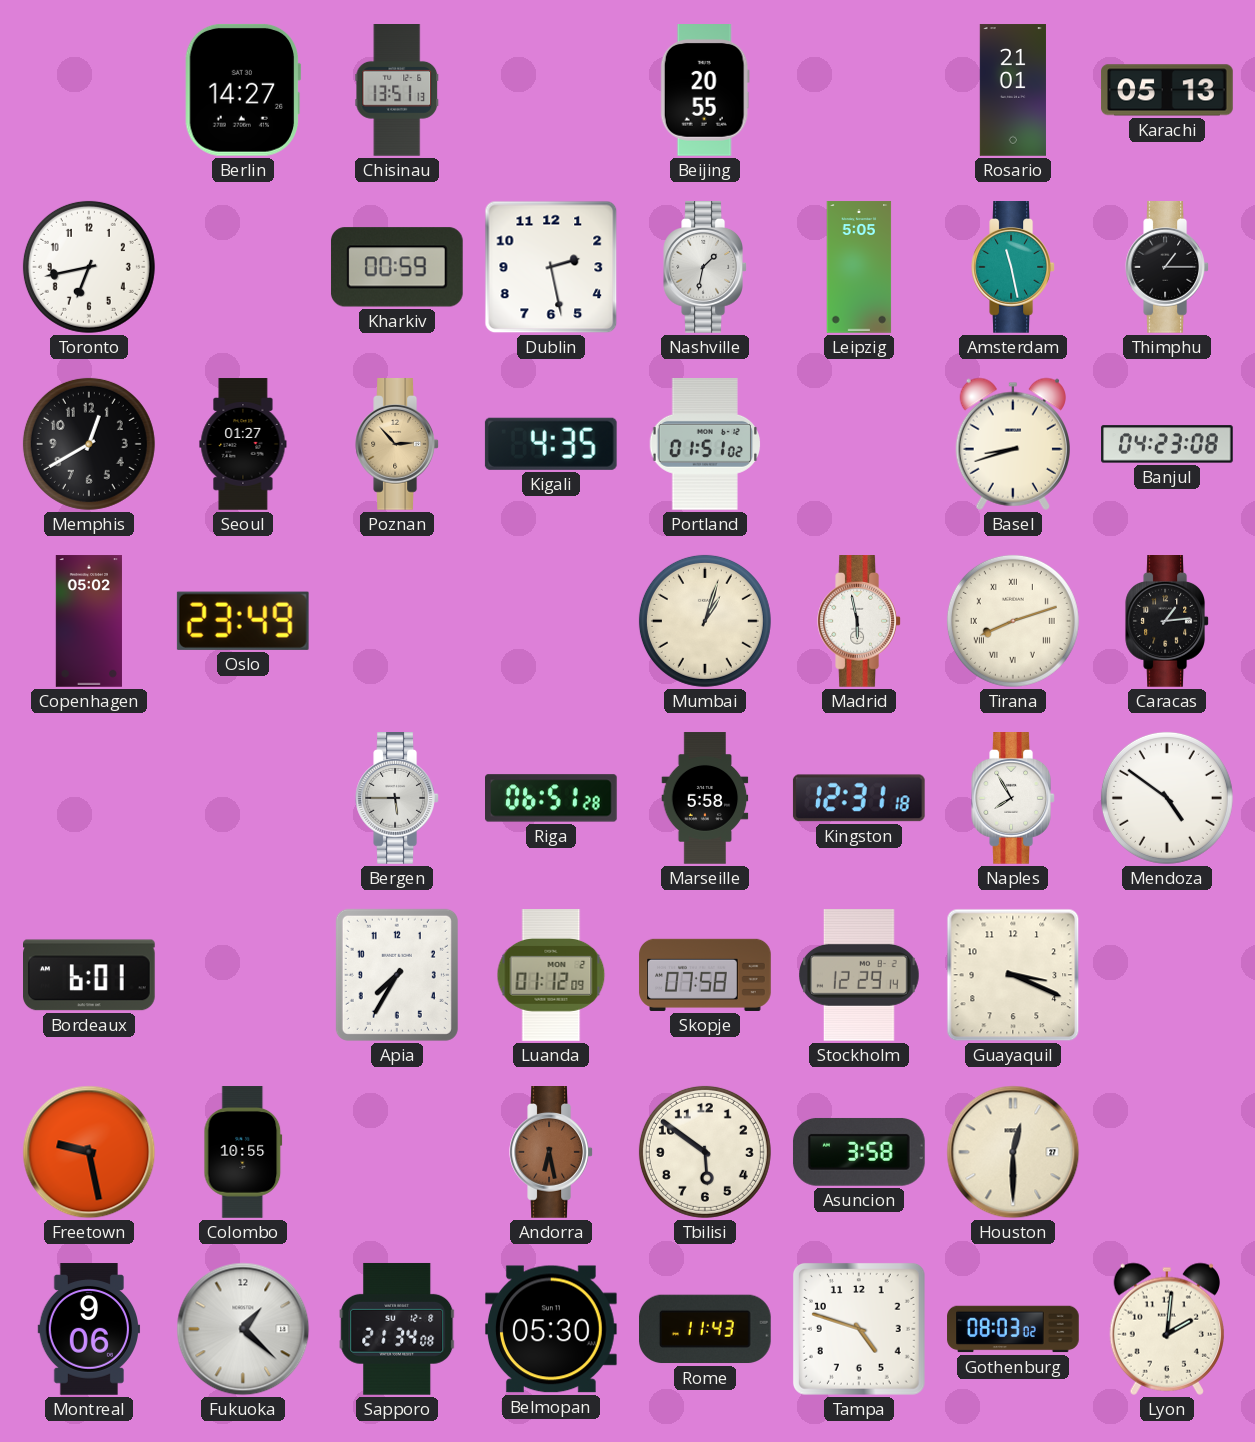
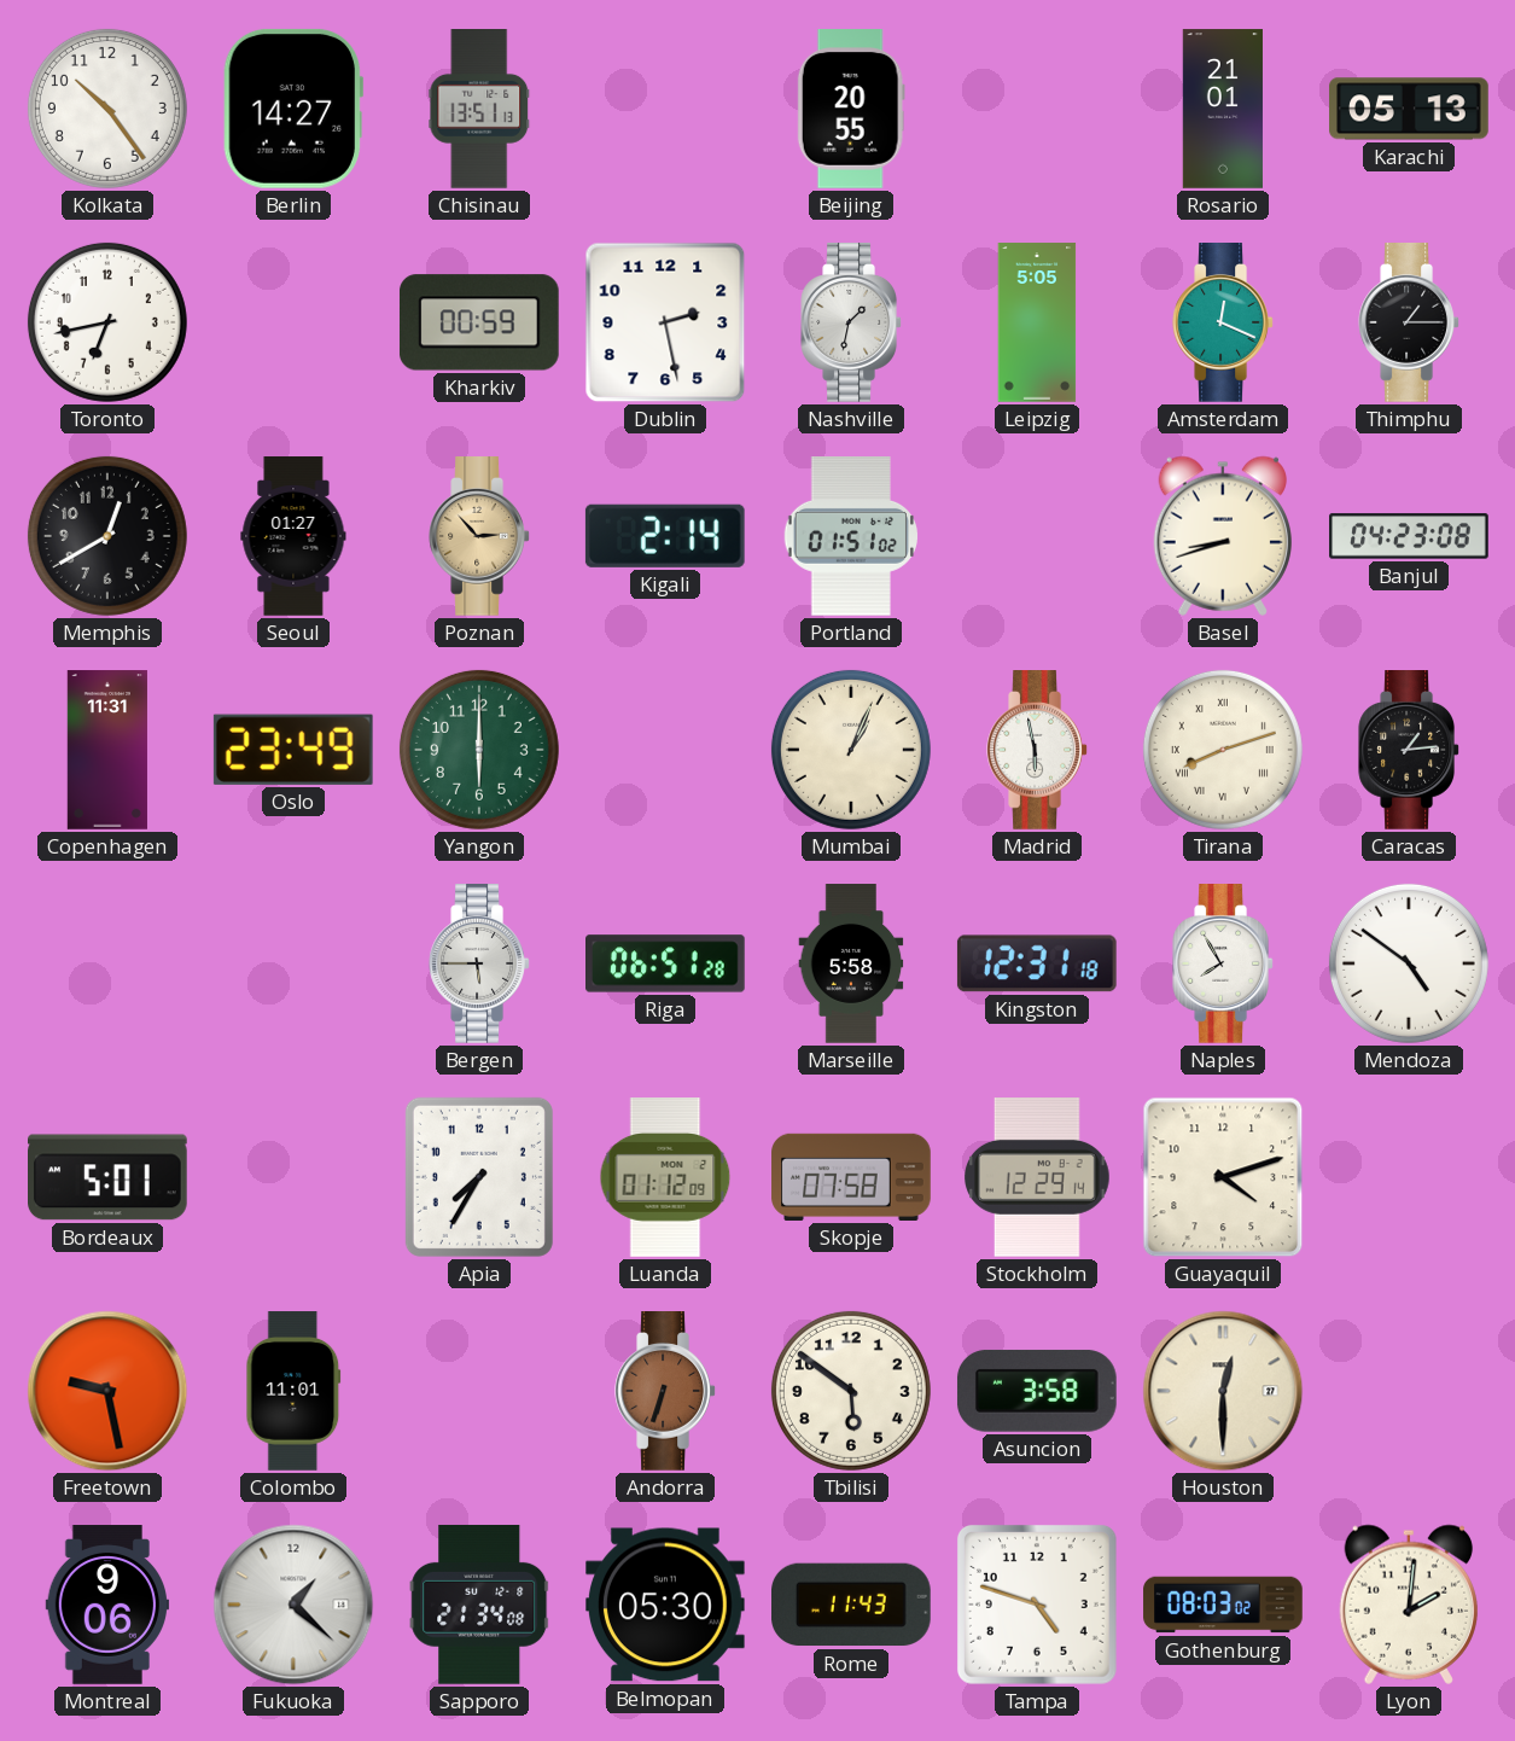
Kolkata: none -> 10:24 (107, 109)
Amsterdam: 11:28 -> 12:19 (1223, 324)
Kigali: 4:35 -> 2:14 (665, 536)
Copenhagen: 05:02 -> 11:31 (107, 750)
Yangon: none -> 6:00 (479, 750)
Mumbai: 1:03 -> 1:04 (851, 750)
Bordeaux: 6:01 -> 5:01 (109, 1177)
Guayaquil: 3:19 -> 4:12 (1223, 1177)
Colombo: 10:55 -> 11:01 (293, 1391)
Andorra: 6:28 -> 6:33 (665, 1392)
